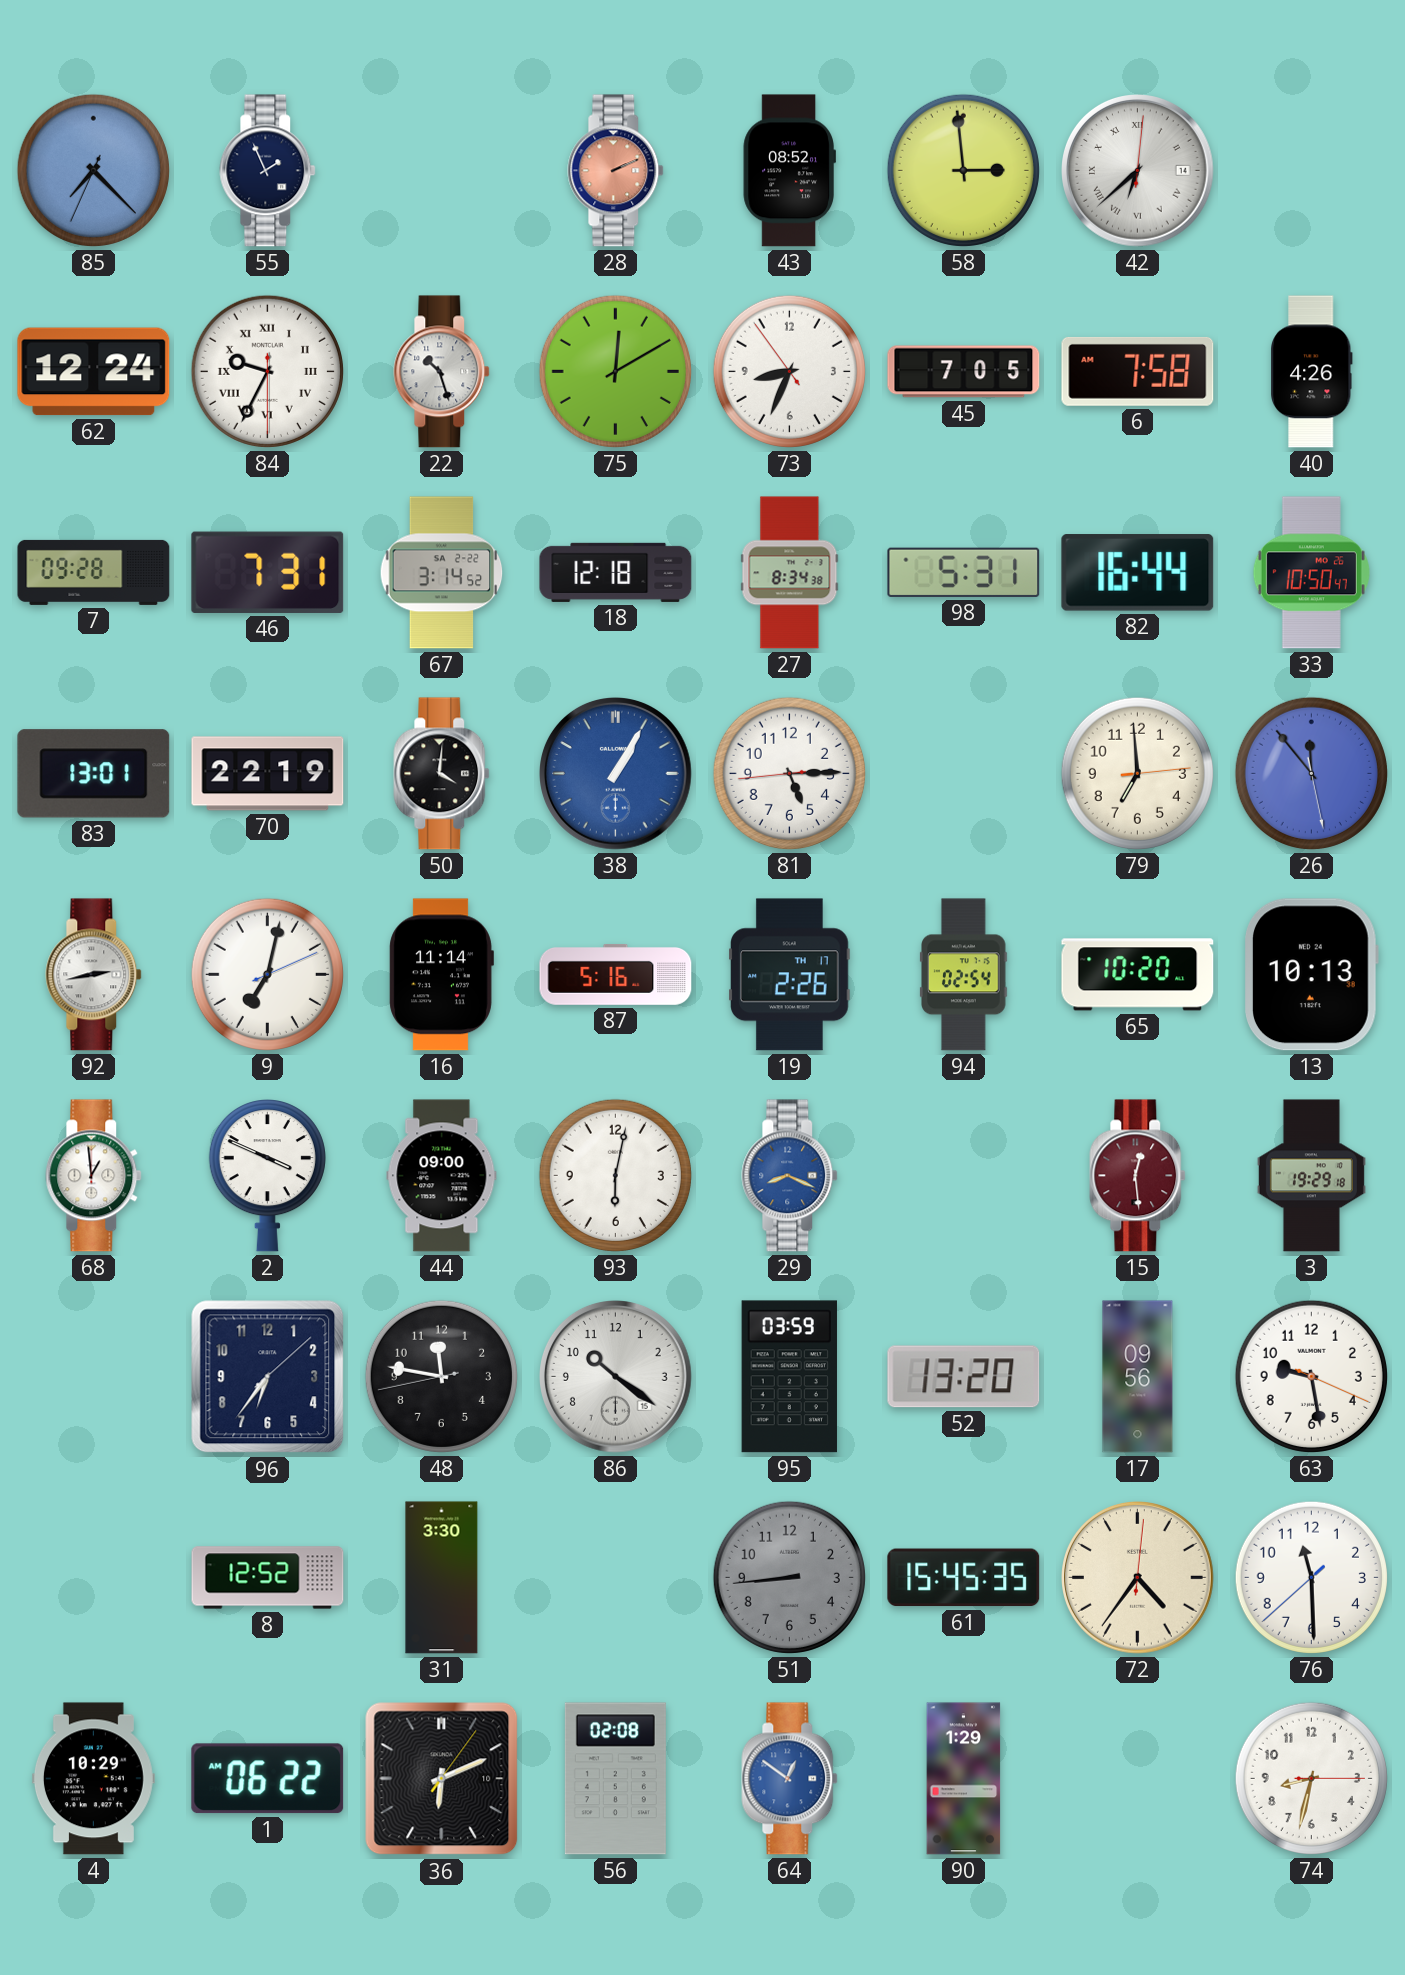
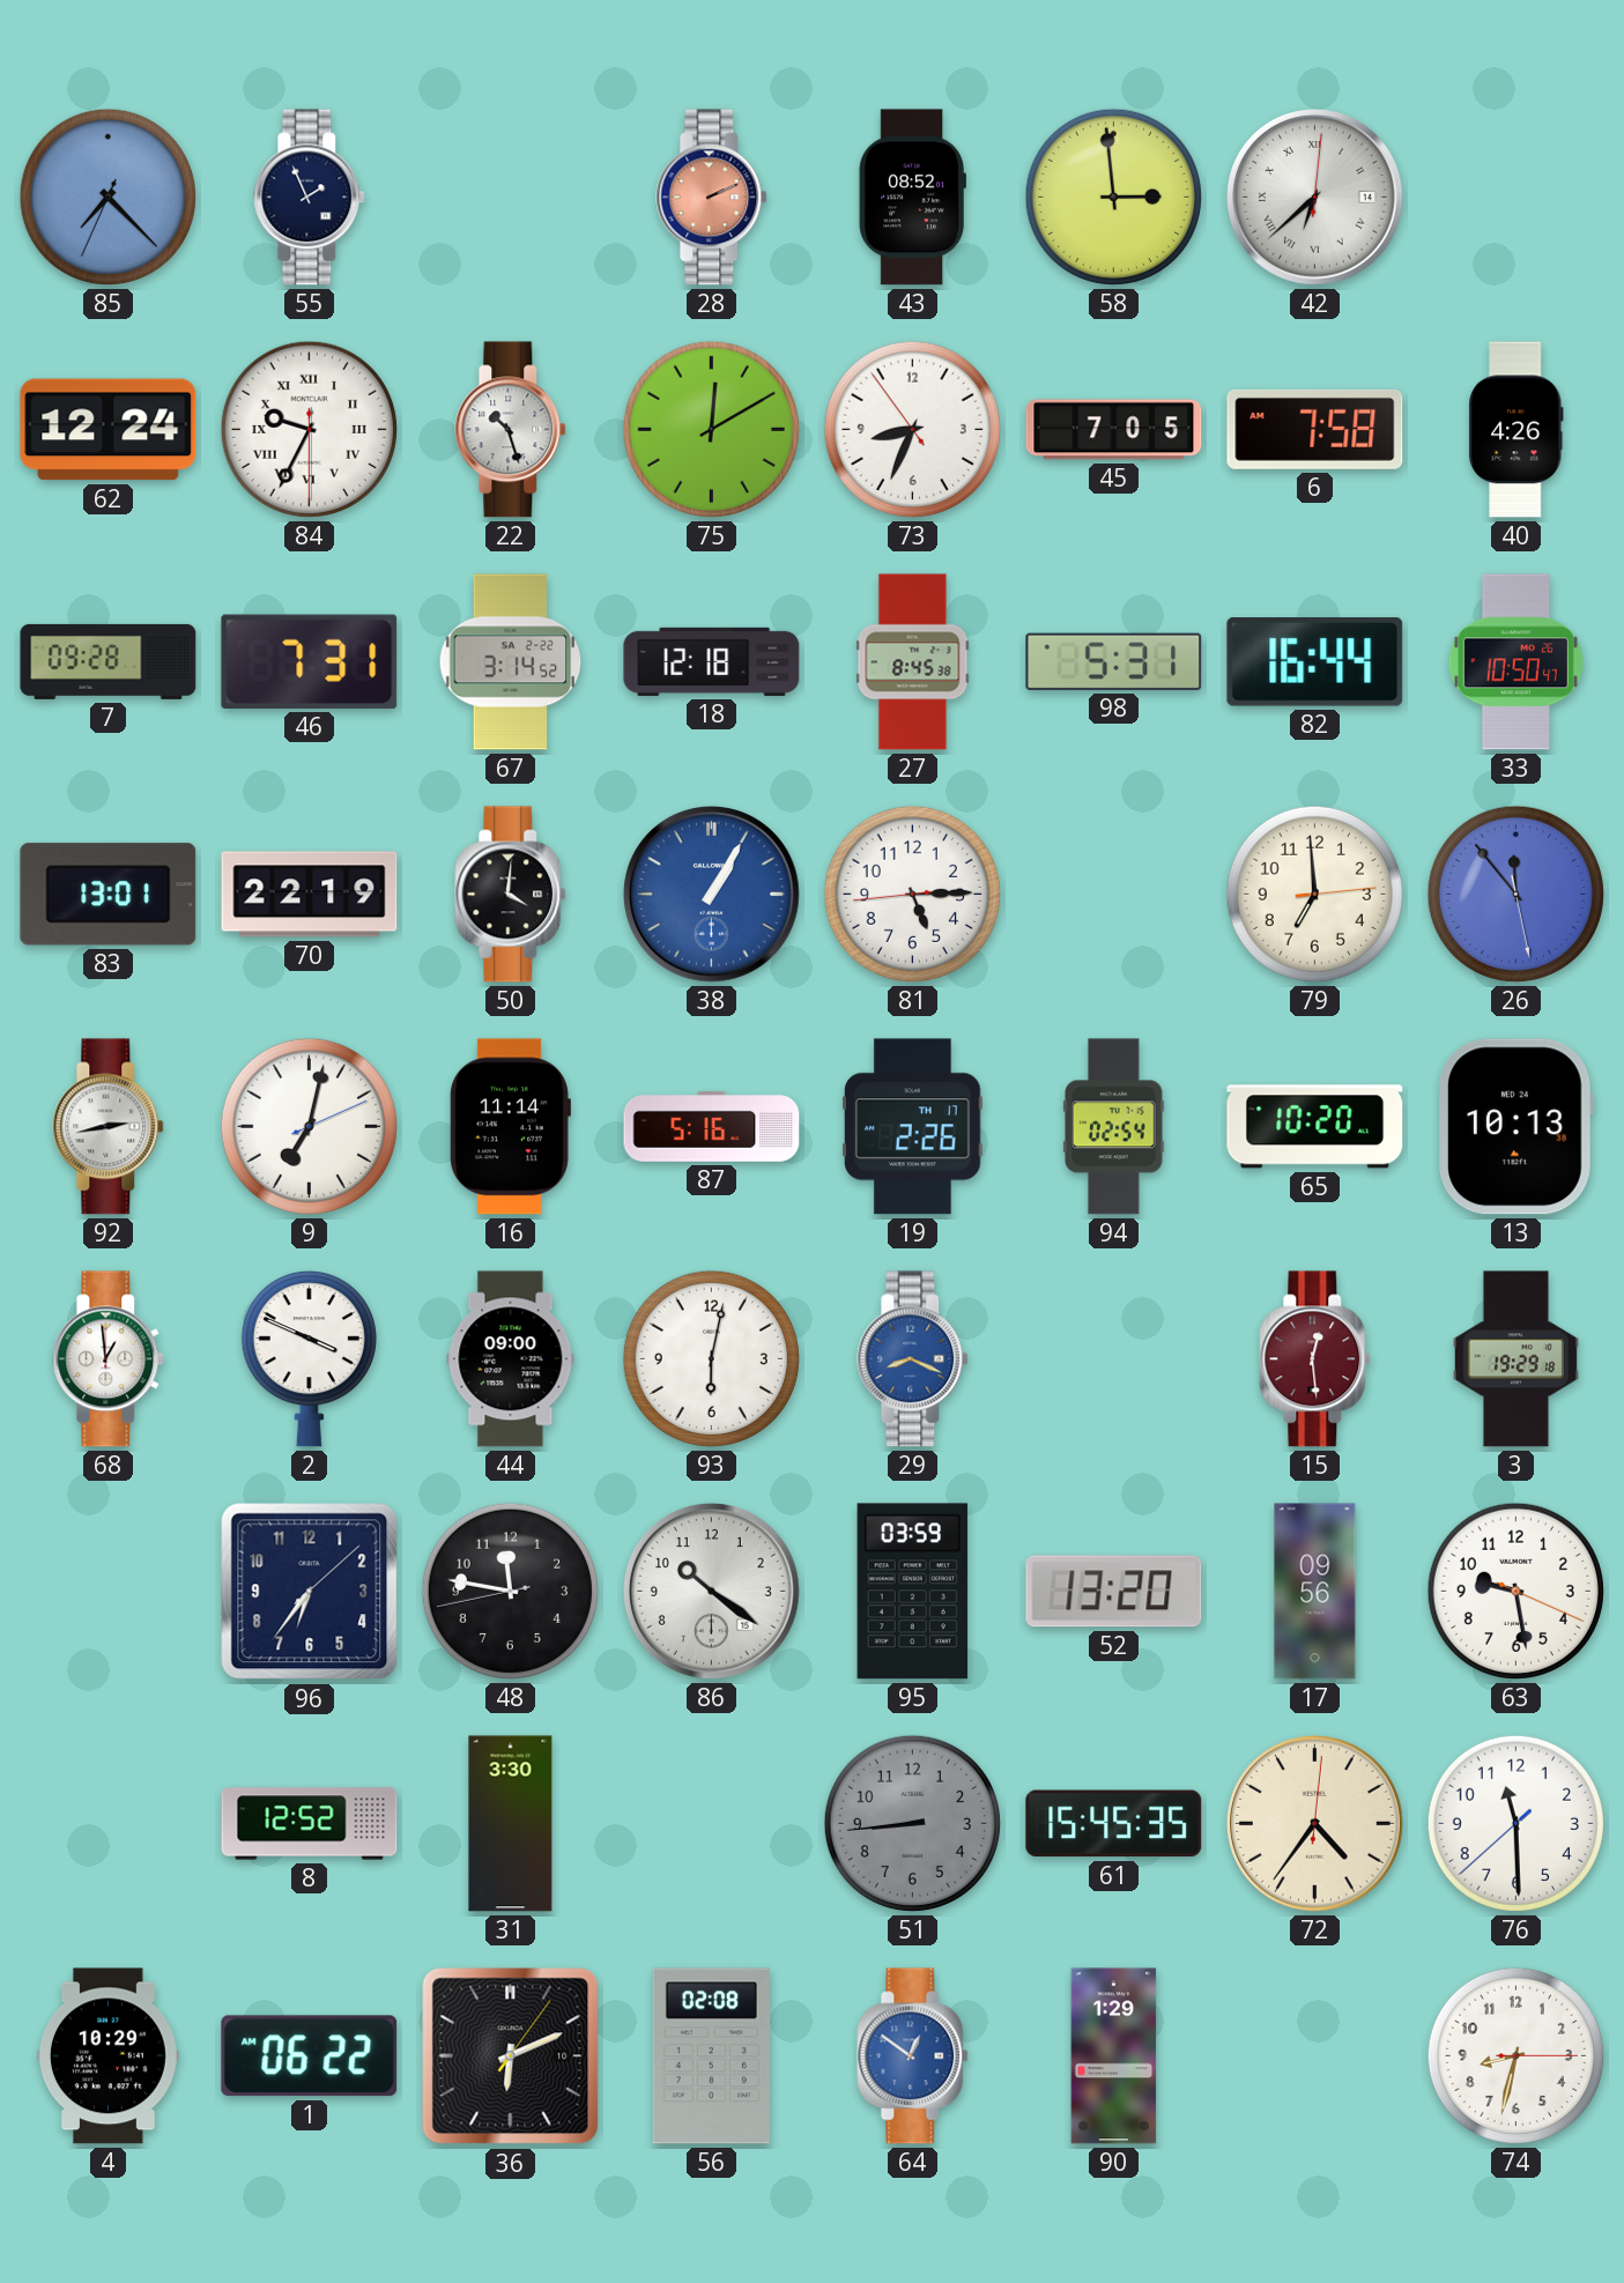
27: 8:34 -> 8:45 (913, 662)
